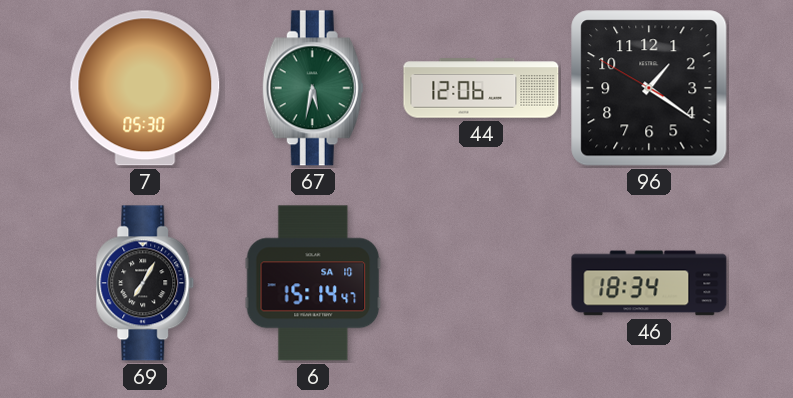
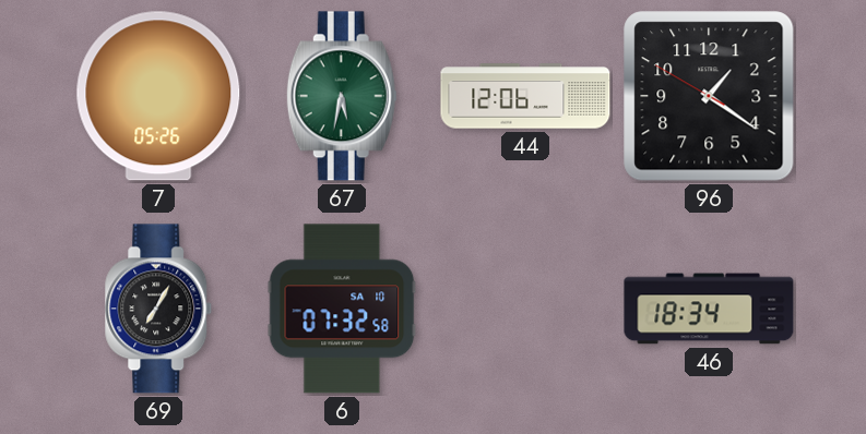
7: 05:30 -> 05:26 (158, 96)
6: 15:14 -> 07:32 (342, 309)
